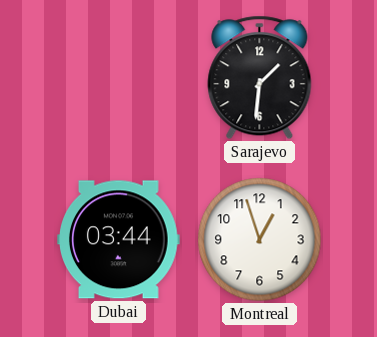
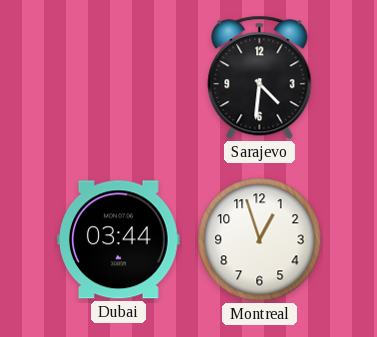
Sarajevo: 1:31 -> 4:31 (260, 78)
